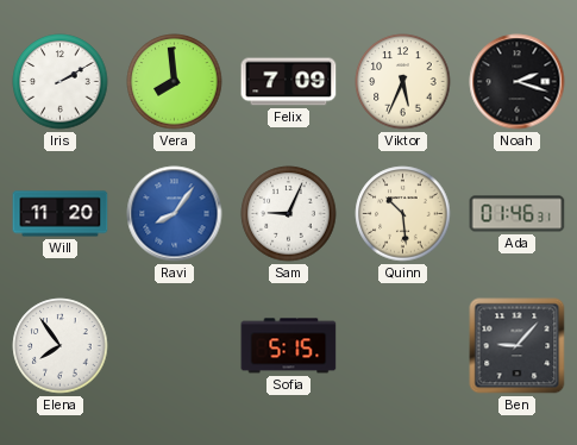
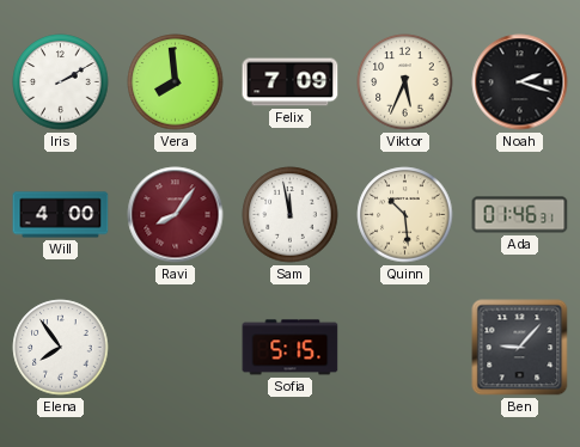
Will: 11:20 -> 4:00 (61, 215)
Ravi dial: blue -> burgundy (176, 215)
Sam: 9:04 -> 11:58 (291, 215)
